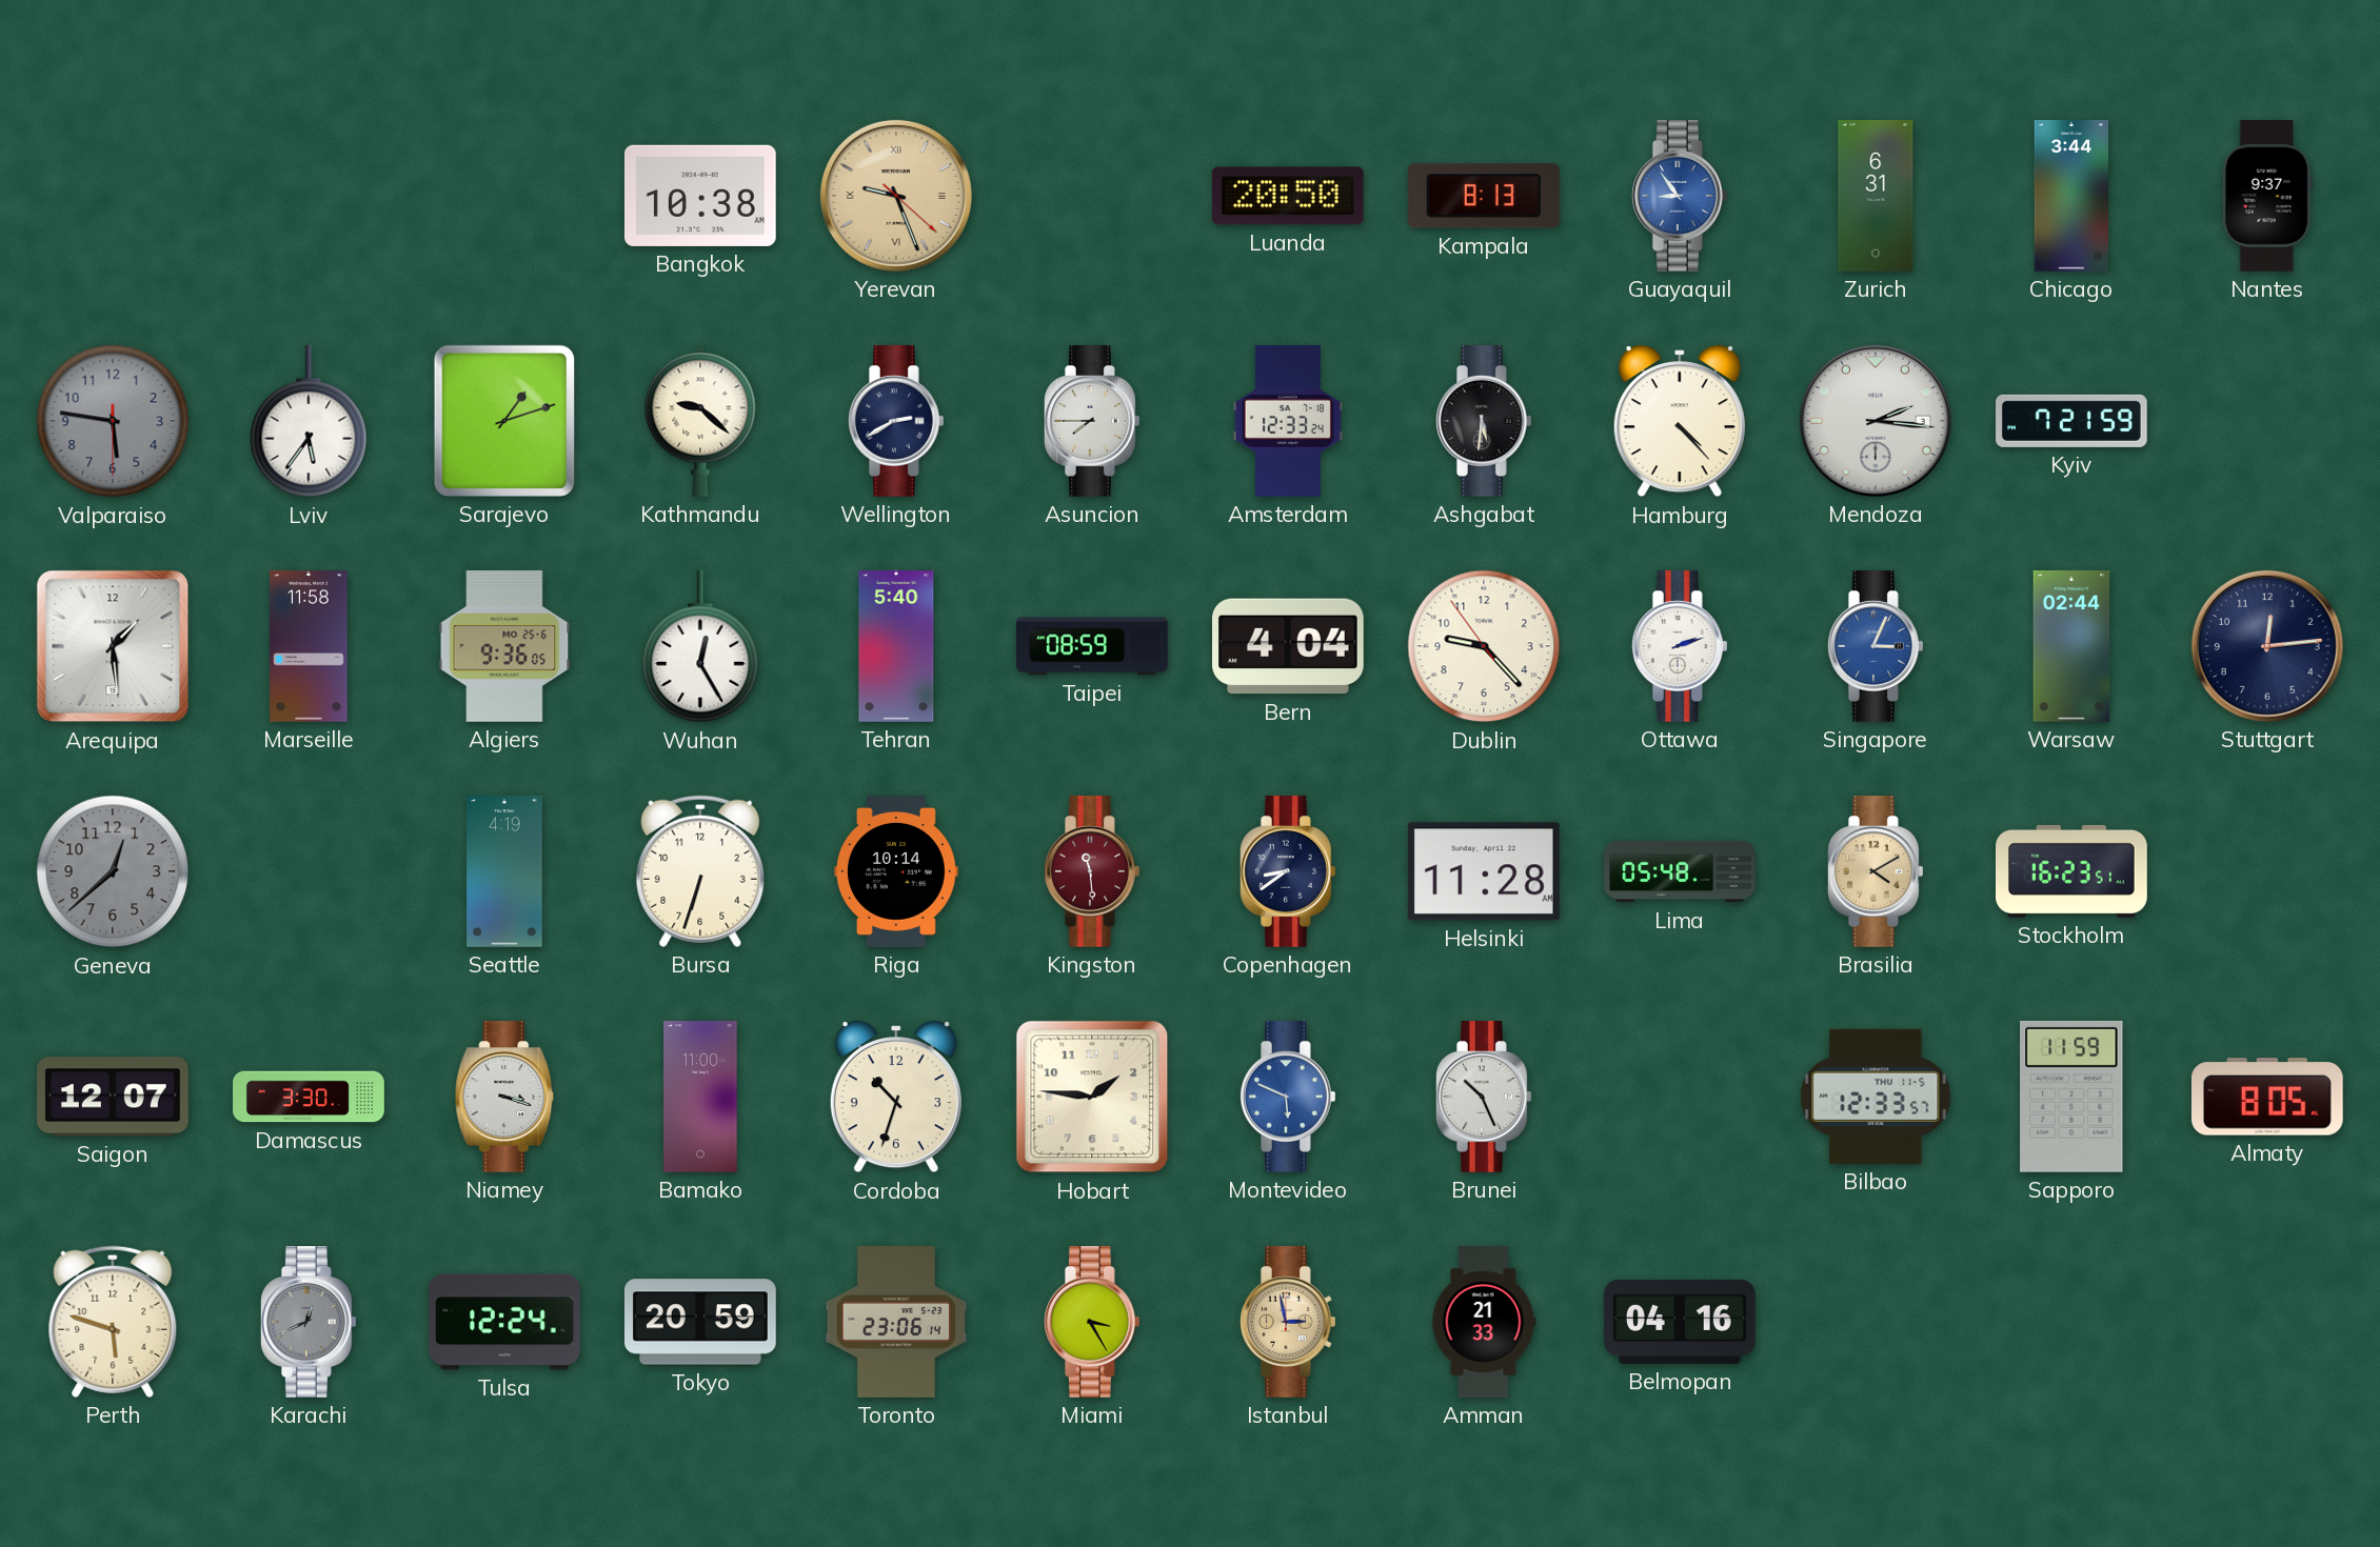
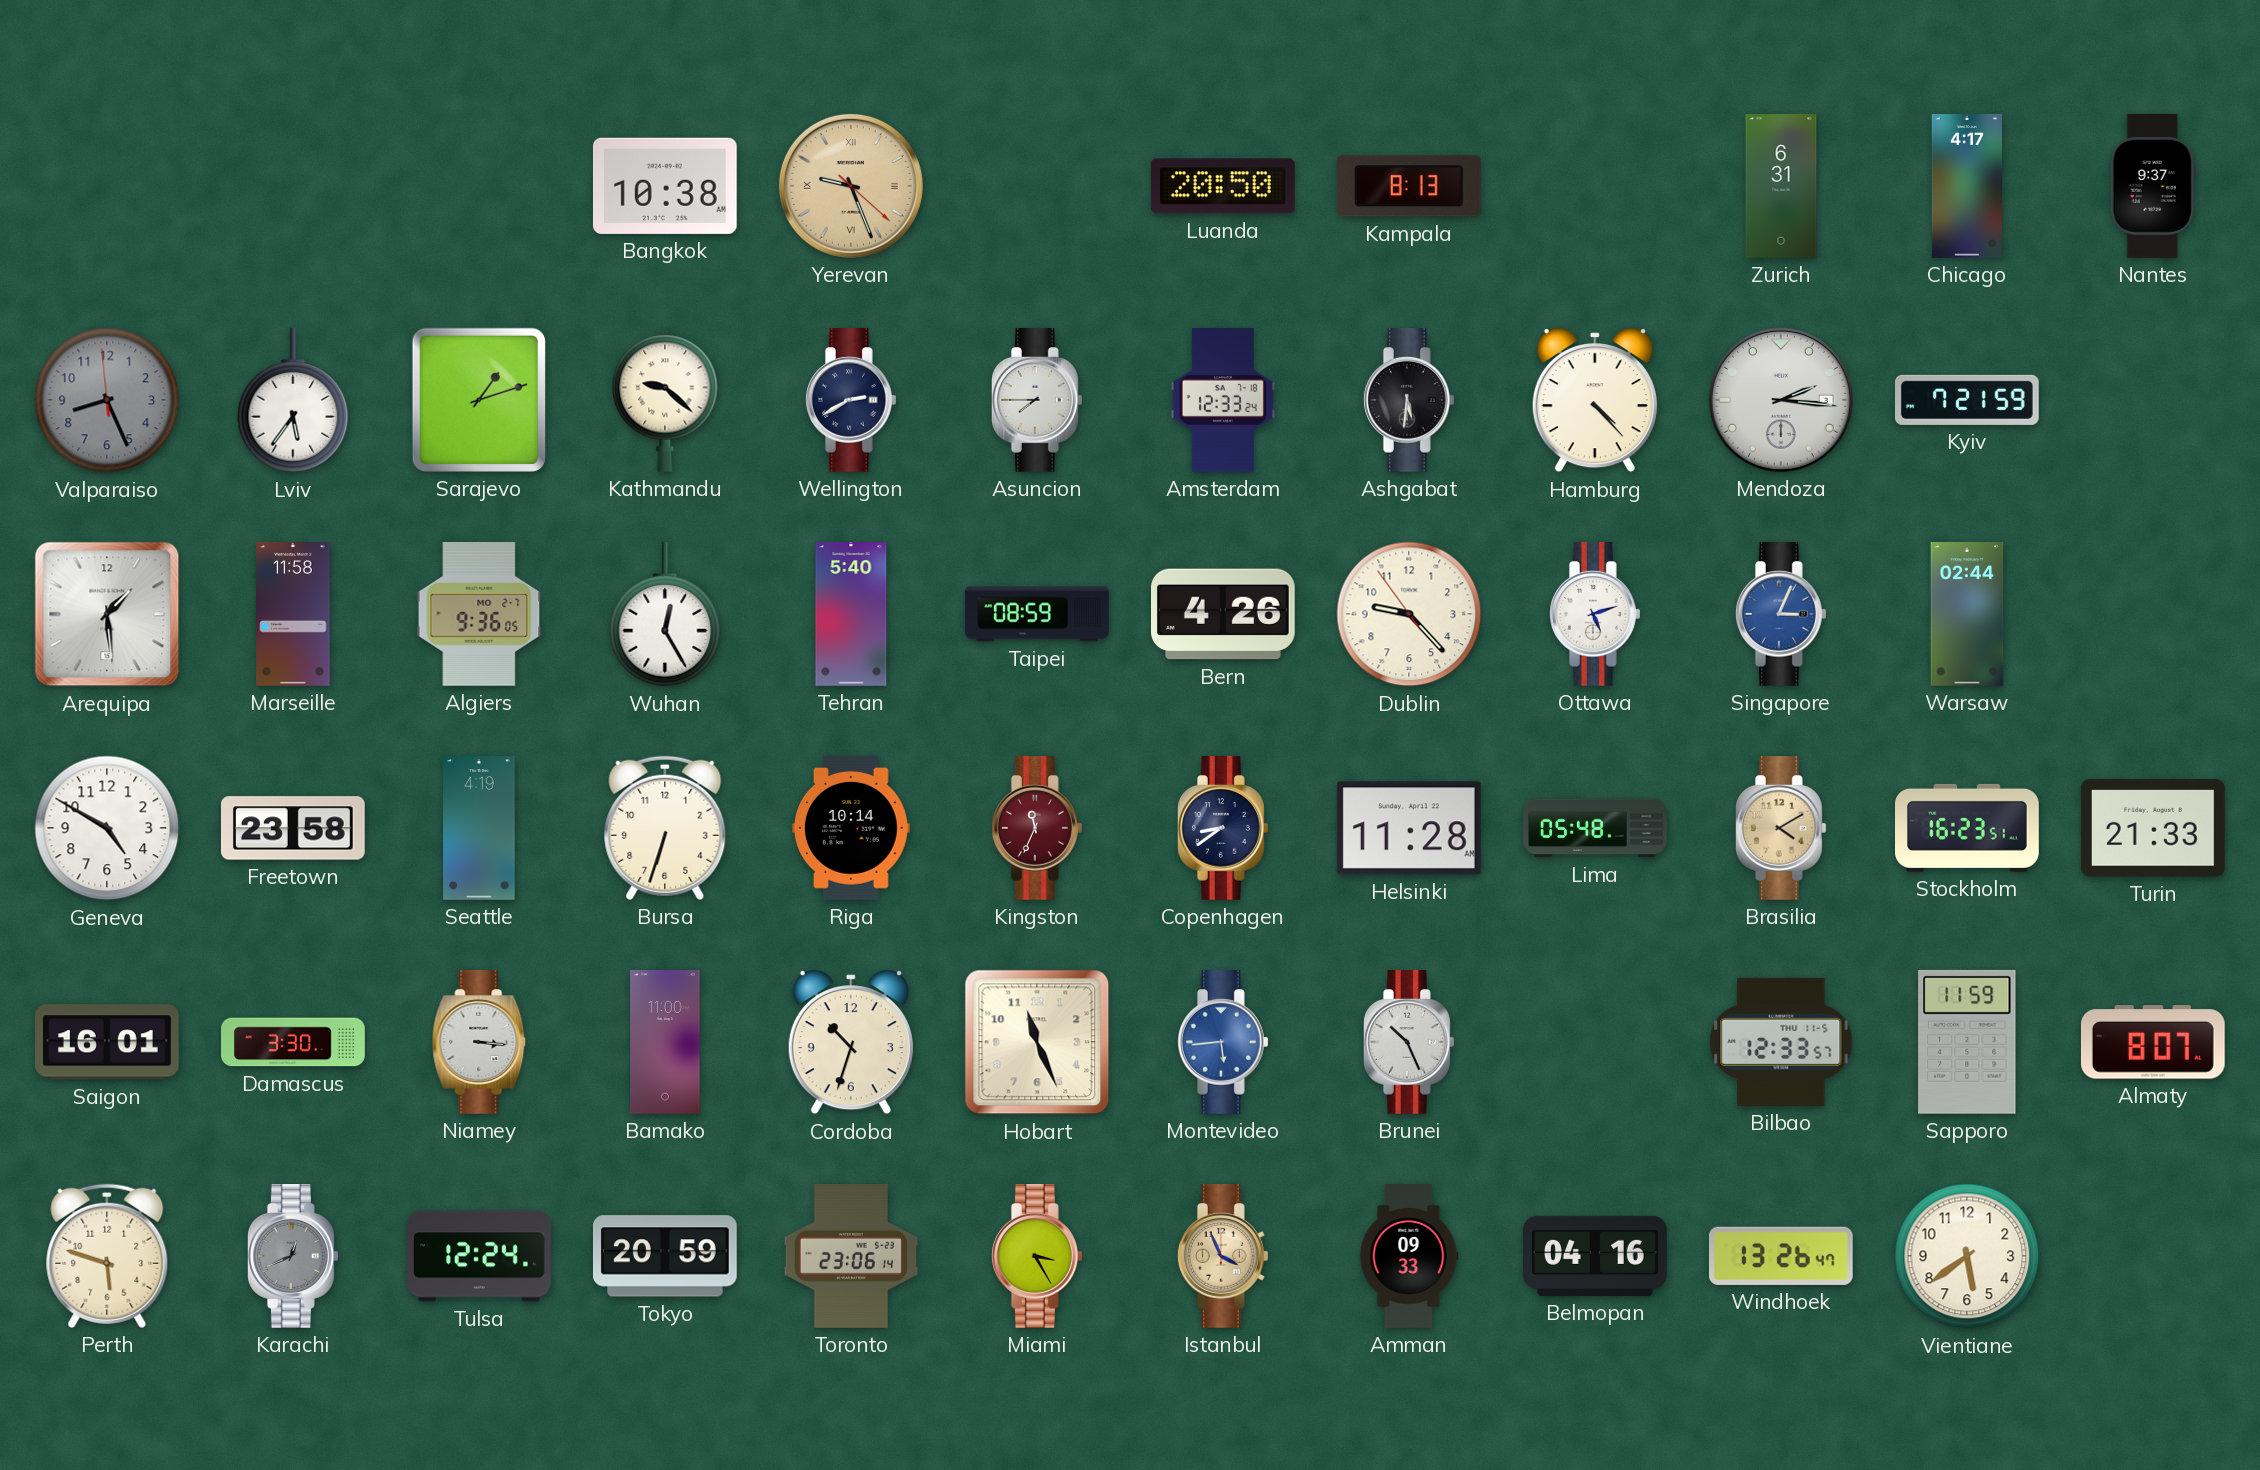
Guayaquil: 8:54 -> none (1680, 197)
Chicago: 3:44 -> 4:17 (1966, 186)
Valparaiso: 5:46 -> 8:25 (107, 400)
Algiers date: MO 25-6 -> MO 2-7 (479, 615)
Bern: 4:04 -> 4:26 (1224, 614)
Ottawa: 2:12 -> 5:12 (1595, 615)
Stuttgart: 12:14 -> none (2267, 646)
Geneva: 12:38 -> 4:50 (107, 828)
Geneva dial: grey -> white (107, 828)
Freetown: none -> 23:58 (294, 828)
Kingston: 11:29 -> 11:34 (1037, 829)
Turin: none -> 21:33 (2153, 828)
Saigon: 12:07 -> 16:01 (108, 1042)
Niamey: 3:18 -> 3:16 (479, 1043)
Hobart: 1:46 -> 11:26 (1037, 1042)
Montevideo: 5:49 -> 5:44 (1223, 1043)
Almaty: 8:05 -> 8:07 (2153, 1042)
Istanbul: 2:58 -> 3:56 (1223, 1257)
Amman: 21:33 -> 09:33 (1409, 1256)
Windhoek: none -> 13:26 (1781, 1256)
Vientiane: none -> 5:39 (1967, 1256)
